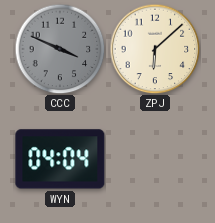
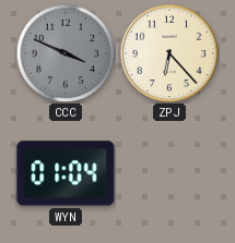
ZPJ: 6:08 -> 6:23 (169, 53)
WYN: 04:04 -> 01:04 (66, 173)
